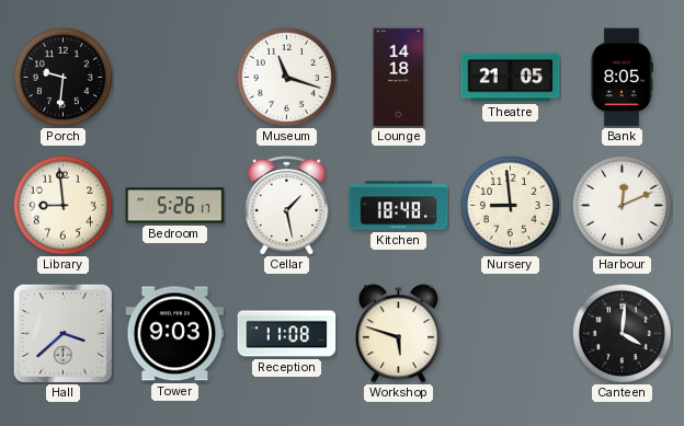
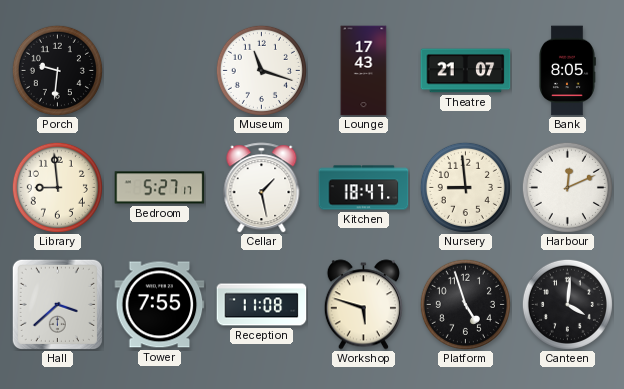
Lounge: 14:18 -> 17:43 (364, 71)
Theatre: 21:05 -> 21:07 (466, 71)
Bedroom: 5:26 -> 5:27 (160, 188)
Kitchen: 18:48 -> 18:47 (364, 188)
Tower: 9:03 -> 7:55 (160, 305)
Platform: none -> 4:57 (465, 304)
